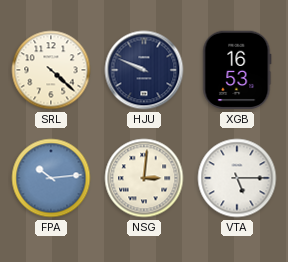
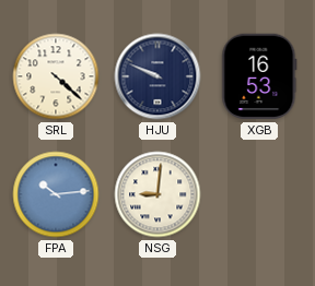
NSG: 3:01 -> 9:01 (157, 194)
VTA: 5:15 -> none (237, 178)
